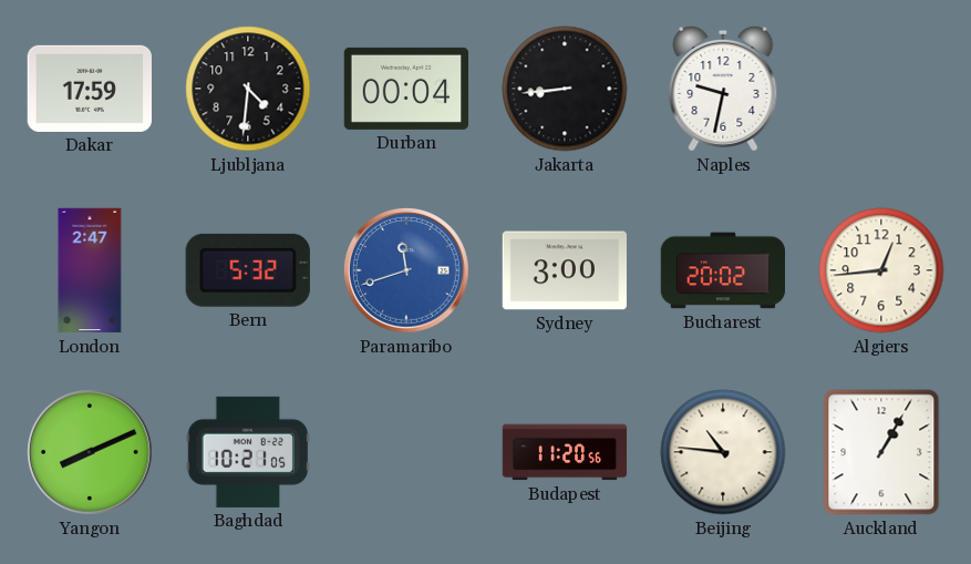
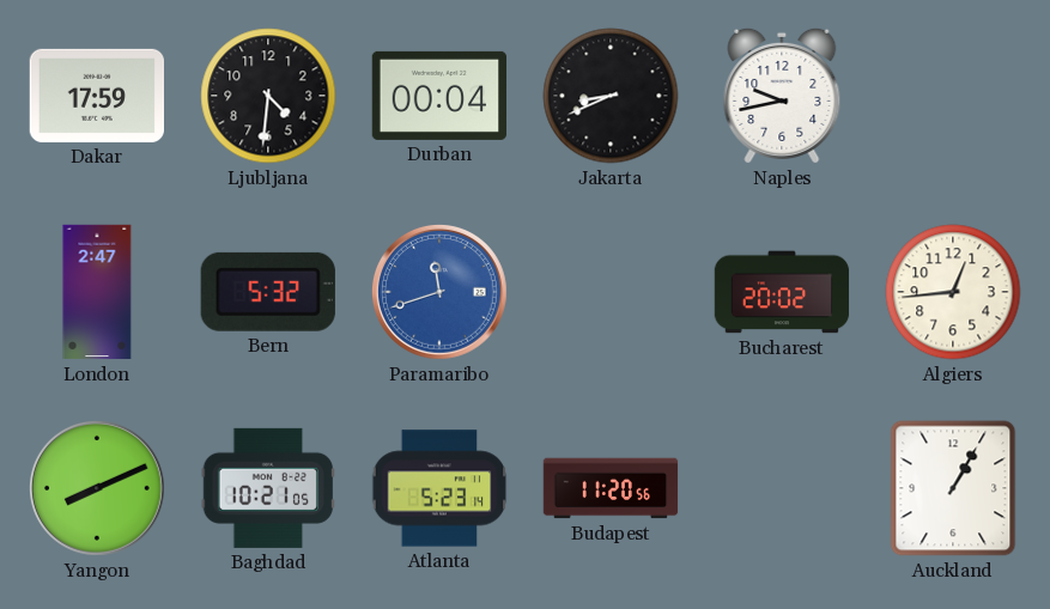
Jakarta: 8:44 -> 8:41 (611, 96)
Naples: 9:32 -> 9:43 (782, 96)
Sydney: 3:00 -> none (564, 270)
Atlanta: none -> 5:23 (439, 488)
Beijing: 10:46 -> none (723, 452)
